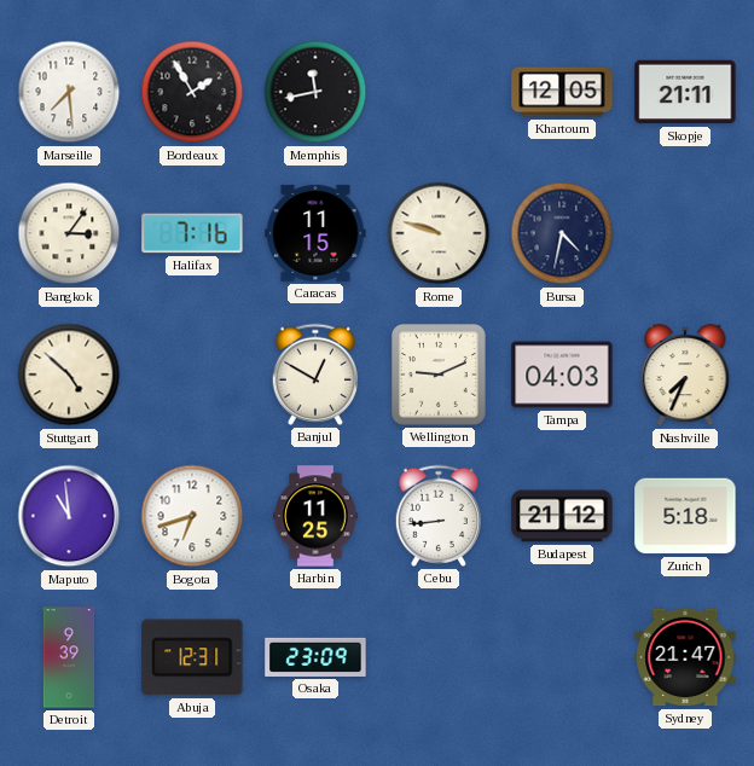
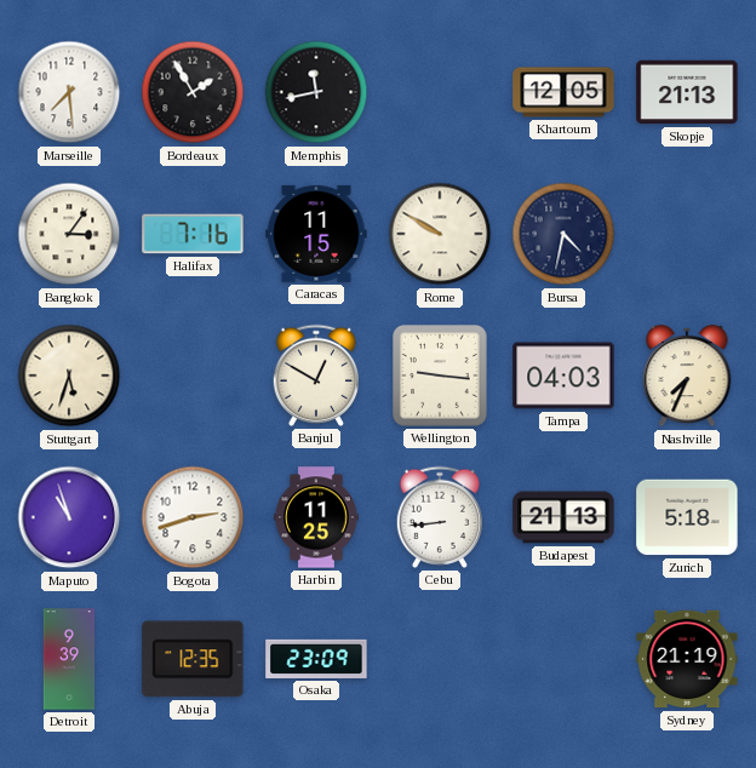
Skopje: 21:11 -> 21:13 (687, 92)
Rome: 9:48 -> 9:50 (440, 234)
Stuttgart: 4:52 -> 5:33 (69, 376)
Wellington: 9:11 -> 9:16 (441, 377)
Maputo: 10:59 -> 10:57 (69, 517)
Bogota: 6:42 -> 2:42 (193, 517)
Budapest: 21:12 -> 21:13 (563, 517)
Abuja: 12:31 -> 12:35 (193, 659)
Sydney: 21:47 -> 21:19 (687, 659)
